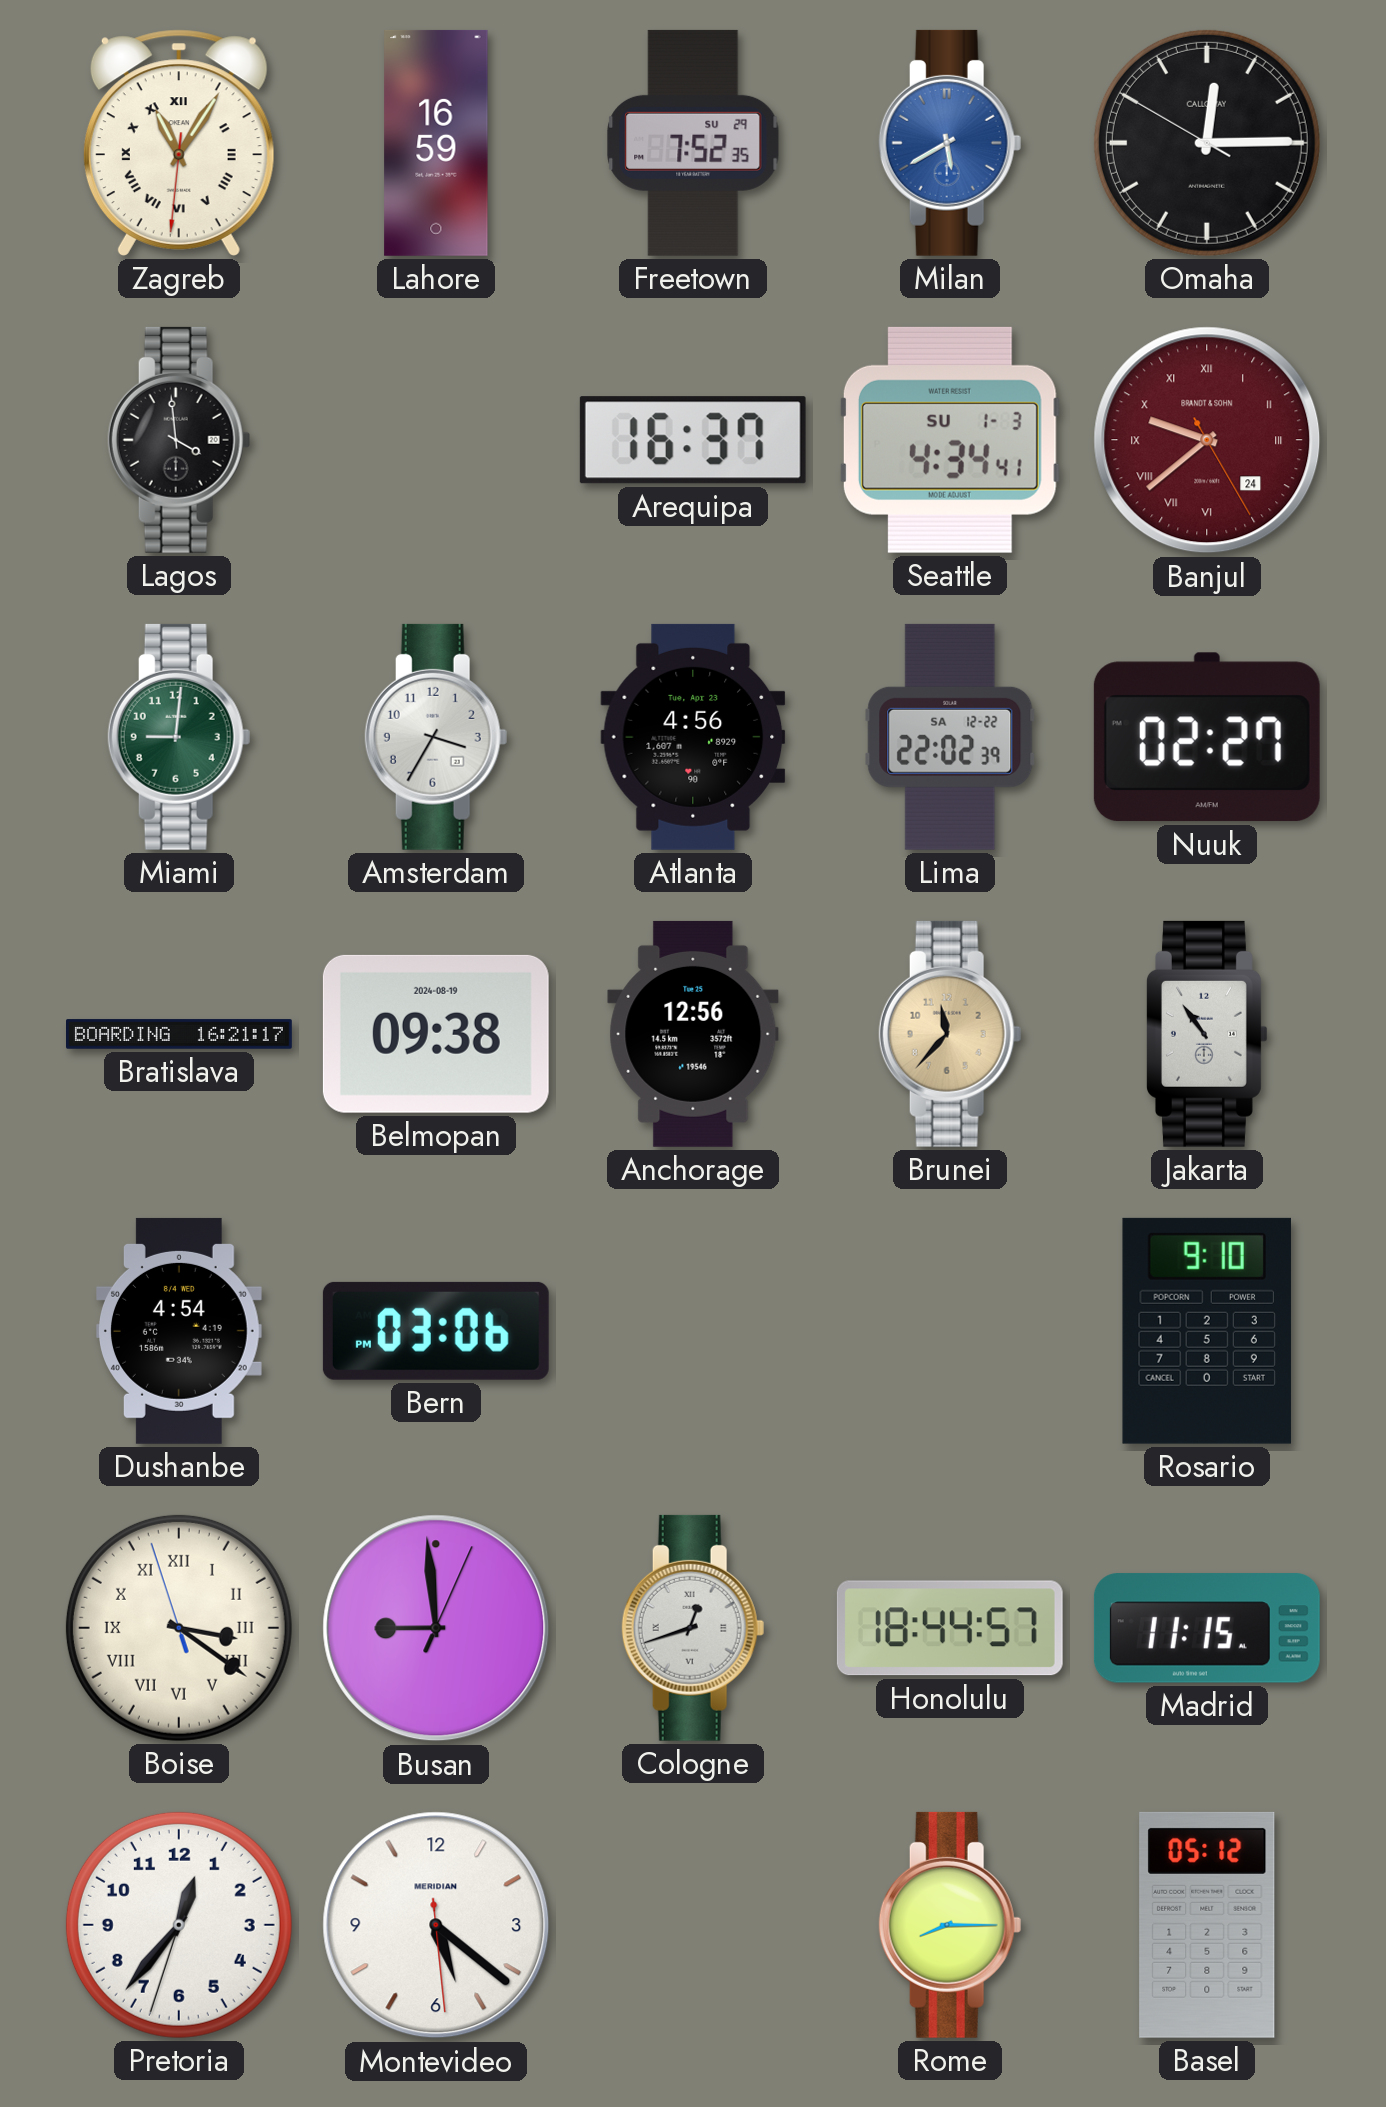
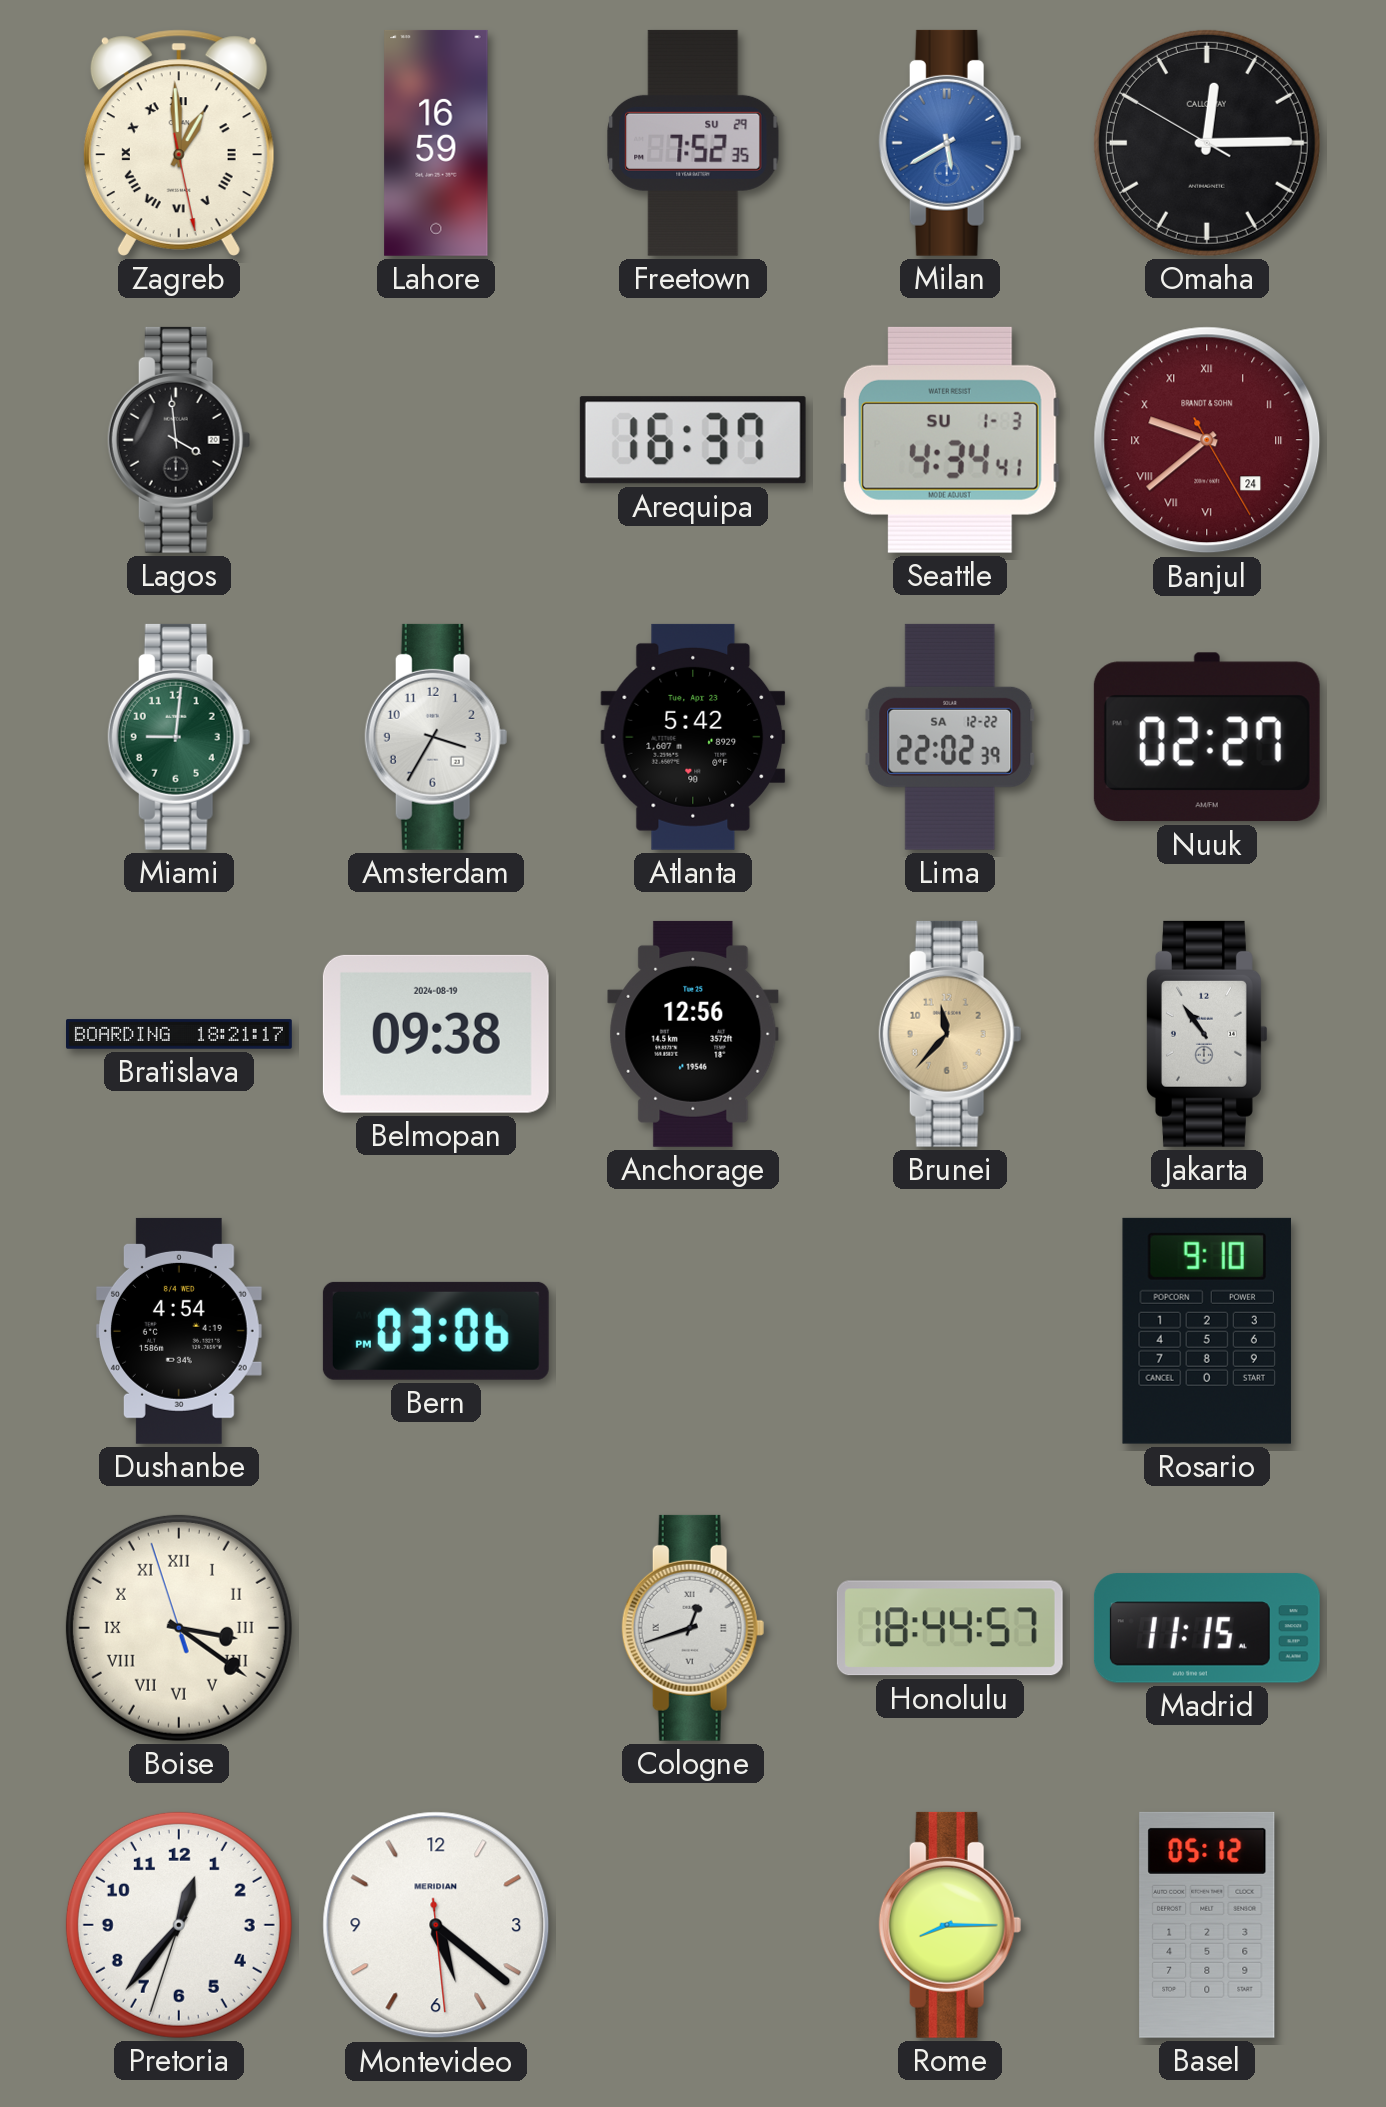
Zagreb: 11:05 -> 12:59 (179, 143)
Atlanta: 4:56 -> 5:42 (693, 737)
Bratislava: 16:21 -> 18:21 (180, 1034)
Busan: 8:59 -> none (436, 1628)
